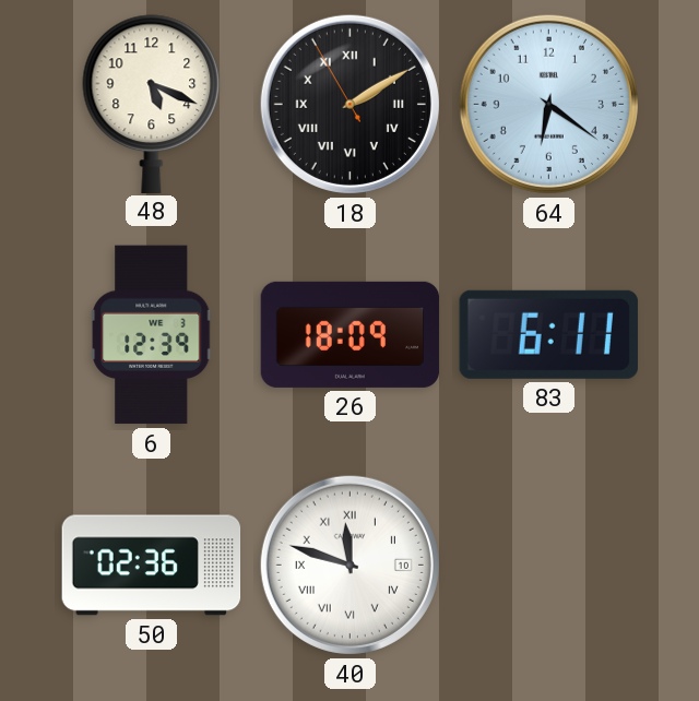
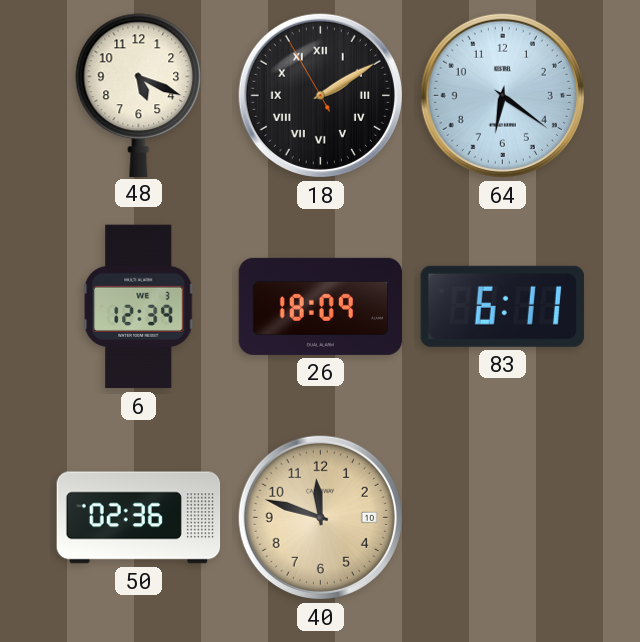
40 dial: white -> champagne (320, 517)
40 numerals: Roman -> Arabic (320, 517)
